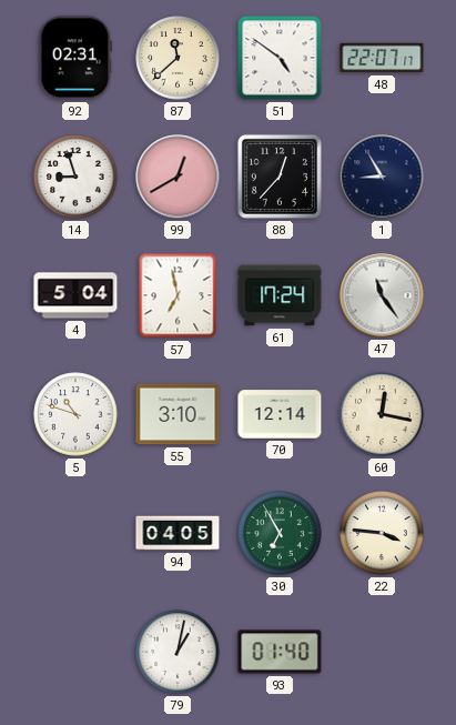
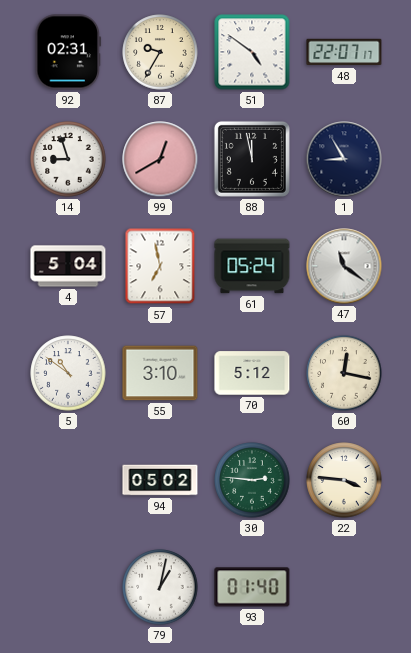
87: 11:38 -> 9:35 (160, 52)
88: 12:37 -> 11:58 (252, 159)
61: 17:24 -> 05:24 (252, 266)
47: 11:24 -> 11:21 (344, 266)
5: 10:48 -> 10:51 (68, 373)
70: 12:14 -> 5:12 (252, 373)
94: 04:05 -> 05:02 (160, 480)
30: 6:55 -> 2:46 (252, 480)
